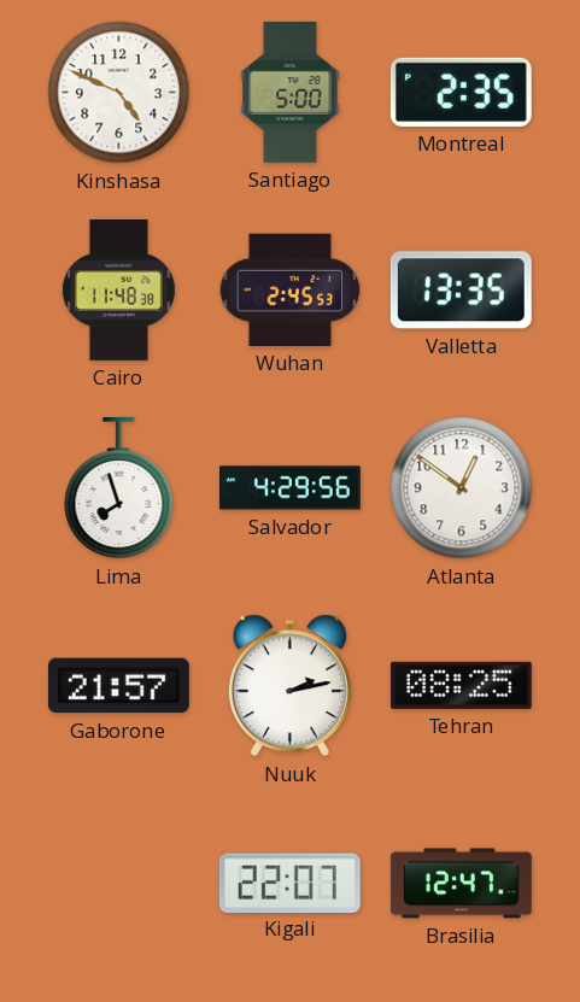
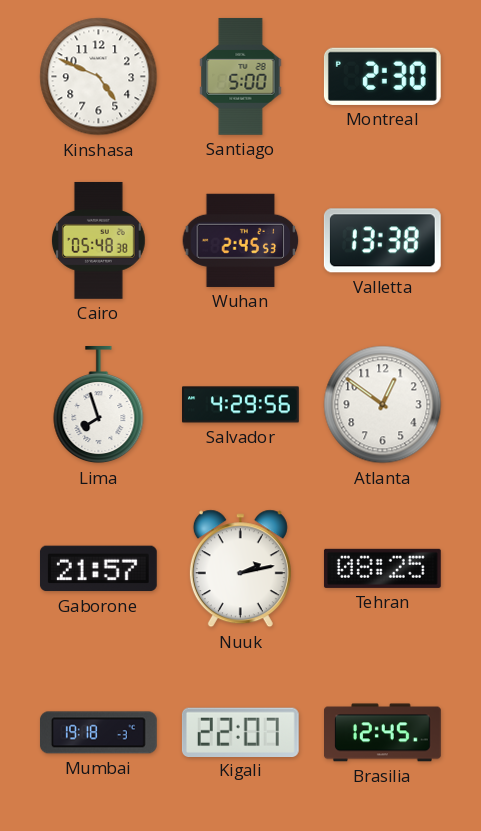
Montreal: 2:35 -> 2:30 (382, 76)
Cairo: 11:48 -> 05:48 (98, 241)
Valletta: 13:35 -> 13:38 (382, 241)
Mumbai: none -> 19:18 (98, 733)
Brasilia: 12:47 -> 12:45 (383, 733)
